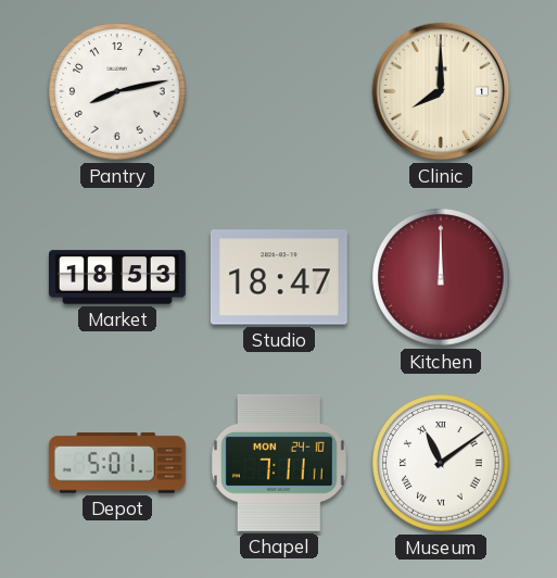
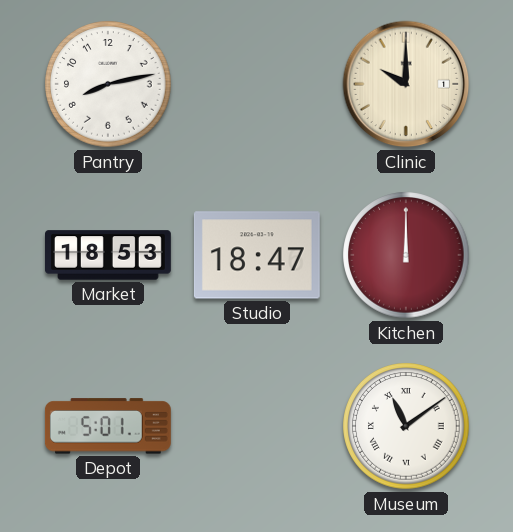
Clinic: 8:00 -> 10:00 (406, 84)
Chapel: 7:11 -> none (279, 463)
